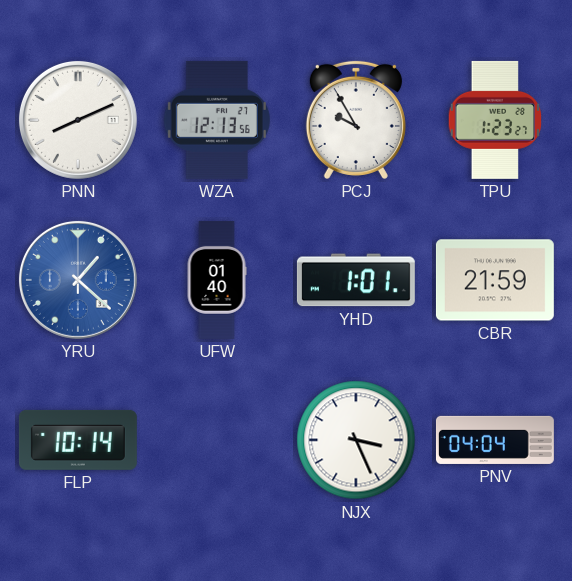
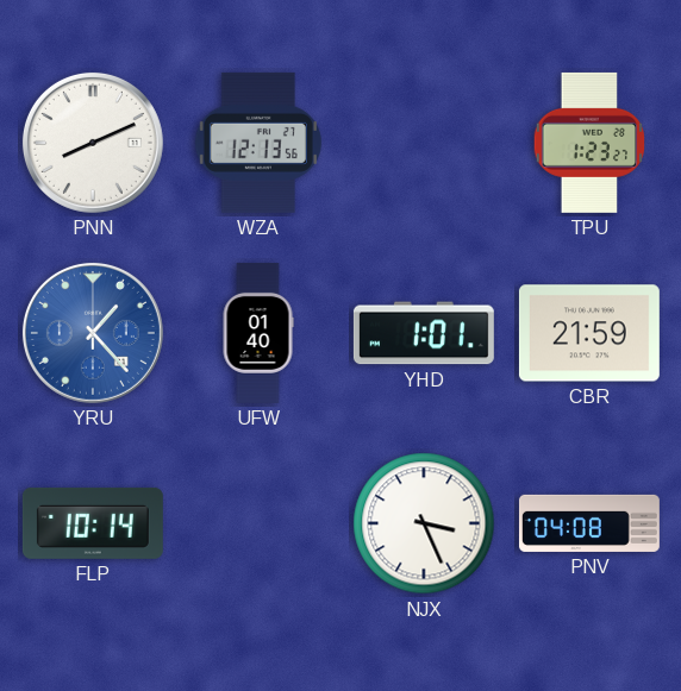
PCJ: 9:55 -> none (356, 120)
YRU: 1:22 -> 1:23 (93, 333)
PNV: 04:04 -> 04:08 (589, 523)
